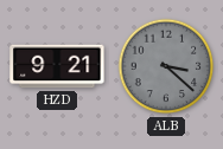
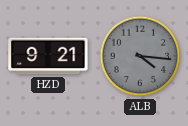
ALB: 3:22 -> 4:16 (140, 56)
